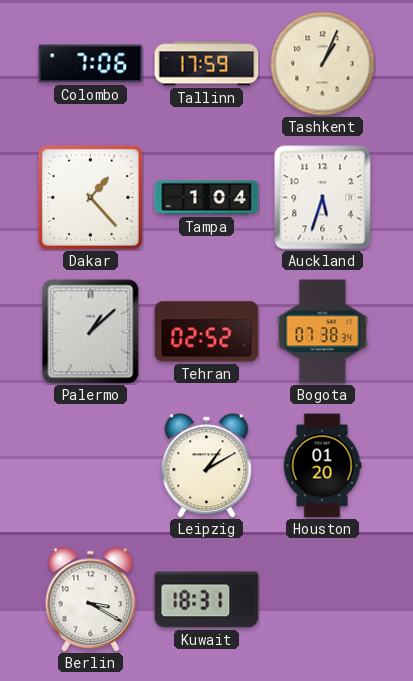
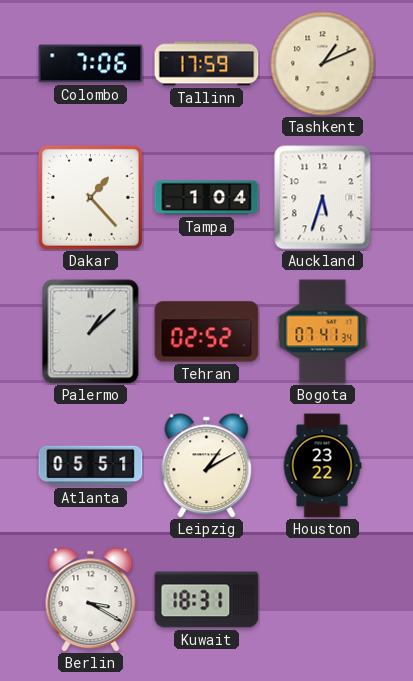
Tashkent: 1:04 -> 1:11 (323, 64)
Bogota: 07:38 -> 07:41 (323, 332)
Atlanta: none -> 05:51 (91, 466)
Houston: 01:20 -> 23:22 (322, 466)
